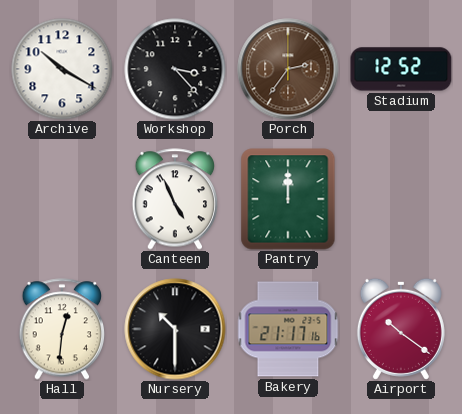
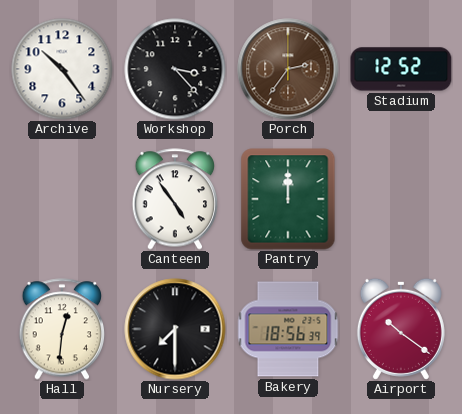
Archive: 10:20 -> 10:24 (62, 69)
Canteen: 4:56 -> 4:54 (174, 199)
Nursery: 10:30 -> 7:30 (175, 329)
Bakery: 21:17 -> 18:56 (288, 329)
